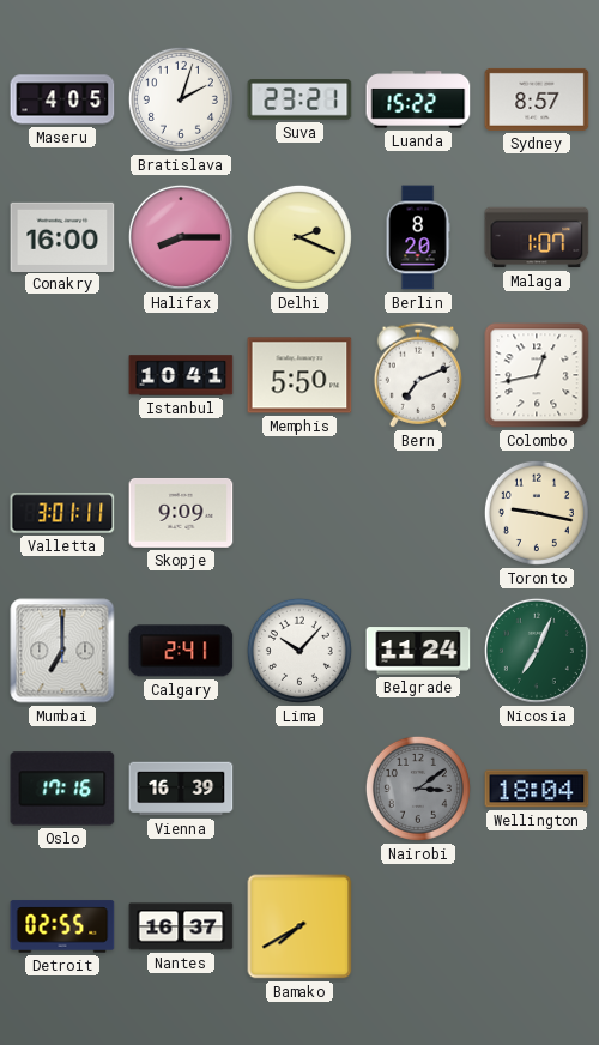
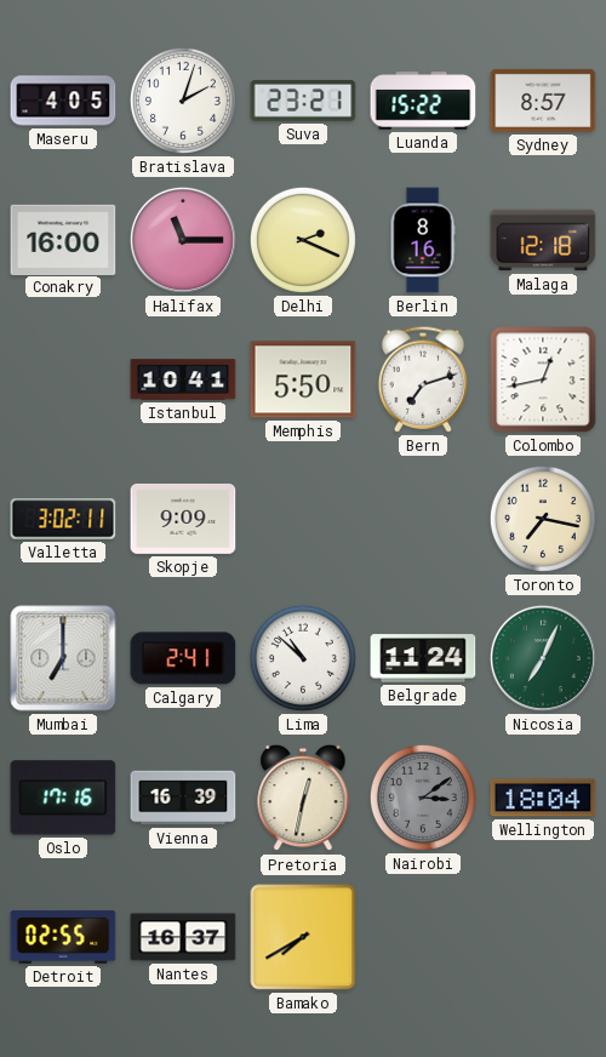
Halifax: 8:15 -> 11:15 (183, 240)
Berlin: 8:20 -> 8:16 (423, 240)
Malaga: 1:07 -> 12:18 (543, 240)
Bern: 7:11 -> 7:12 (422, 379)
Valletta: 3:01 -> 3:02 (63, 519)
Toronto: 9:17 -> 7:17 (543, 519)
Lima: 10:07 -> 10:52 (303, 658)
Pretoria: none -> 12:32 (303, 798)
